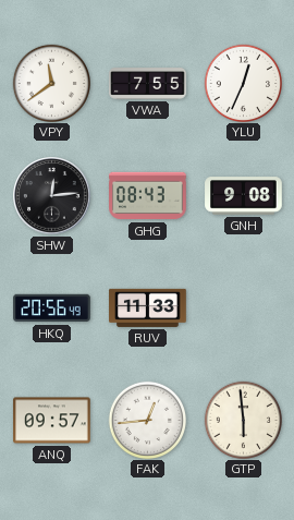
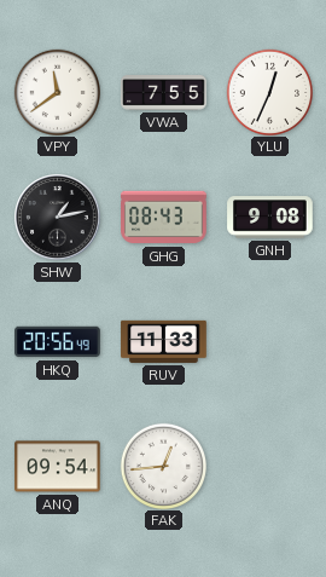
SHW: 12:14 -> 1:13 (58, 218)
ANQ: 09:57 -> 09:54 (58, 467)
GTP: 5:59 -> none (243, 420)
